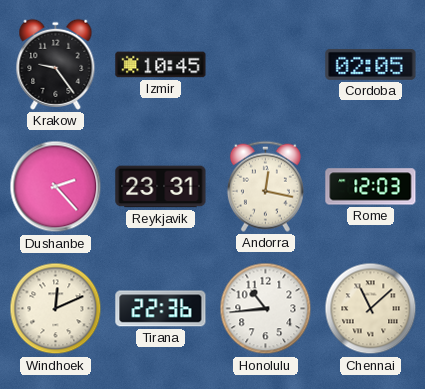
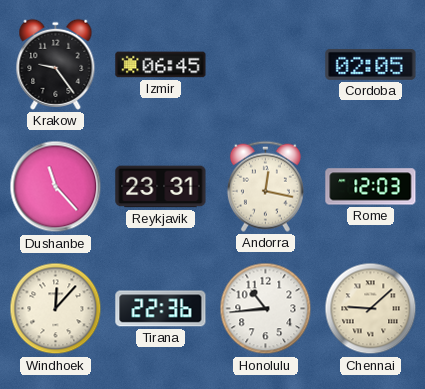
Izmir: 10:45 -> 06:45 (161, 65)
Dushanbe: 2:23 -> 11:23 (56, 187)
Windhoek: 12:11 -> 12:07 (56, 309)
Chennai: 11:08 -> 9:08 (371, 309)
